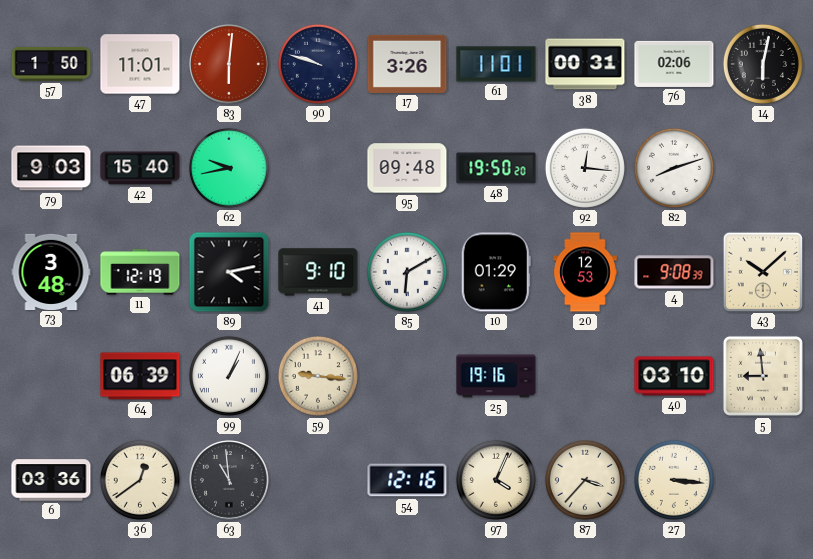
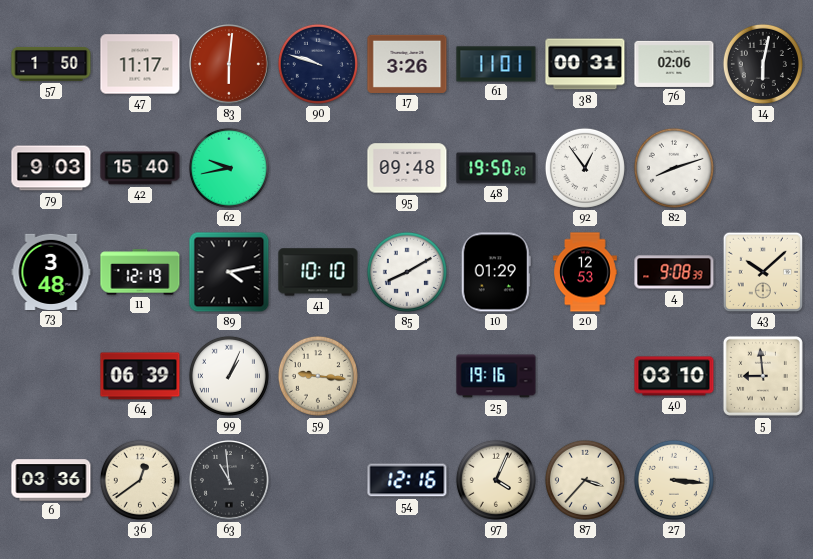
47: 11:01 -> 11:17 (140, 64)
92: 12:16 -> 12:54 (585, 168)
41: 9:10 -> 10:10 (318, 272)
85: 6:10 -> 8:10 (407, 272)
